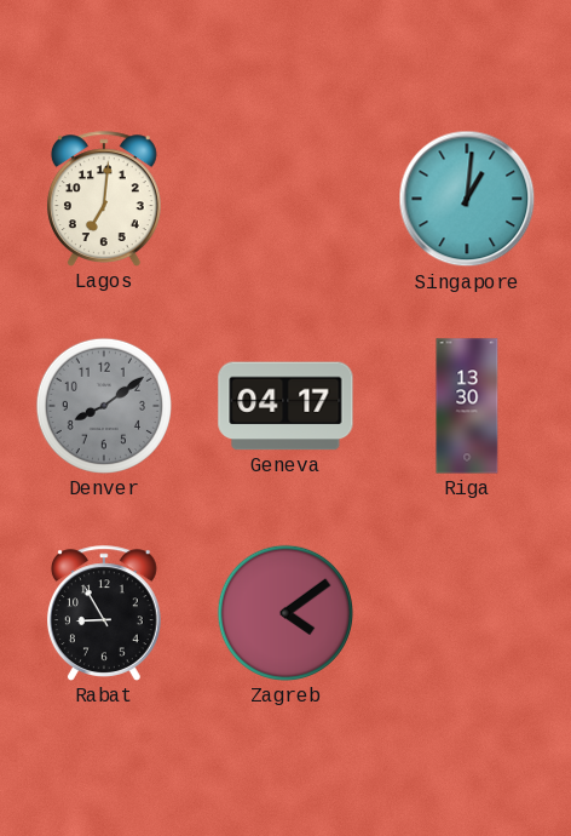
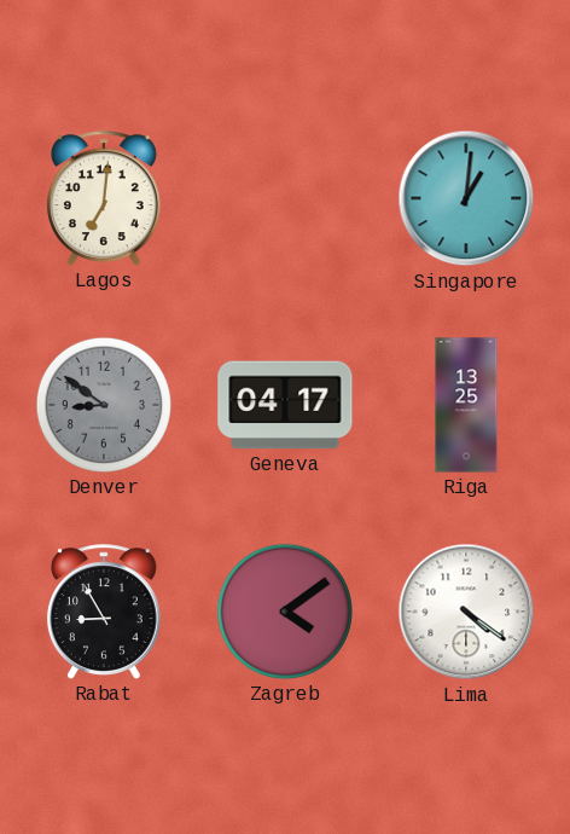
Denver: 8:09 -> 8:51 (104, 405)
Riga: 13:30 -> 13:25 (466, 405)
Lima: none -> 4:21 (466, 612)
